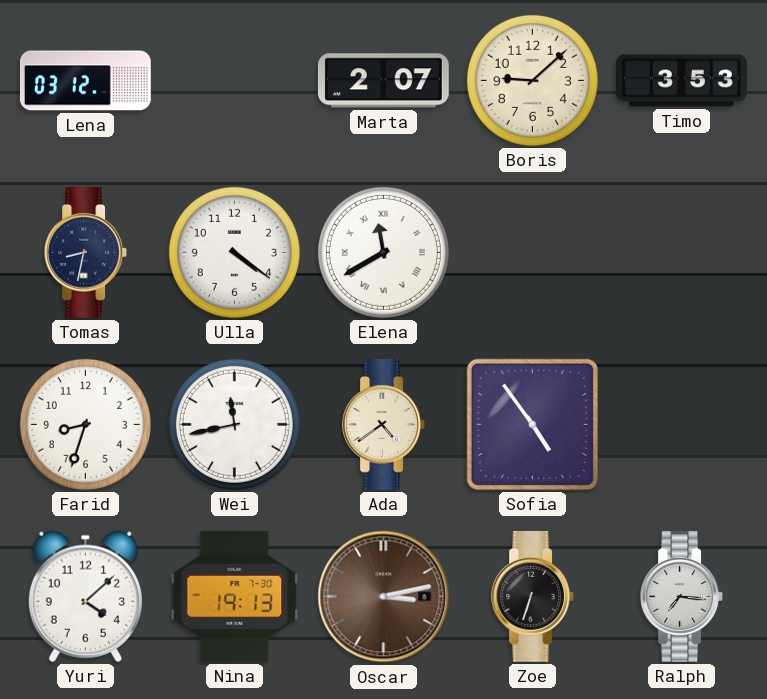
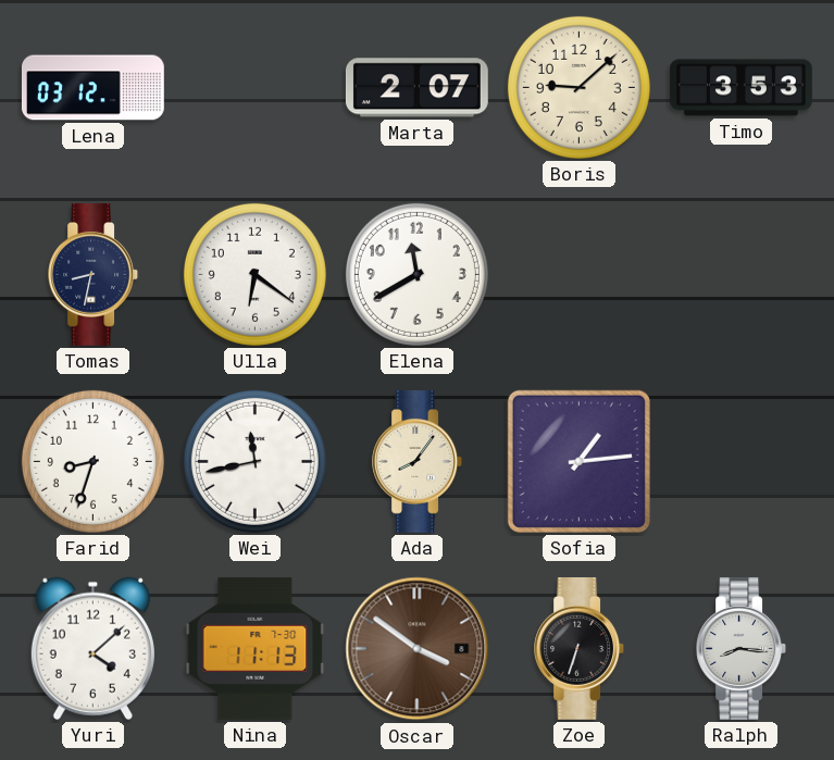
Ulla: 4:21 -> 6:21 (254, 274)
Elena numerals: Roman -> Arabic (416, 274)
Ada: 4:39 -> 8:06 (418, 461)
Sofia: 4:54 -> 1:14 (578, 461)
Nina: 19:13 -> 11:13 (256, 648)
Oscar: 3:13 -> 3:51 (418, 649)
Ralph: 7:16 -> 8:16 (742, 648)
